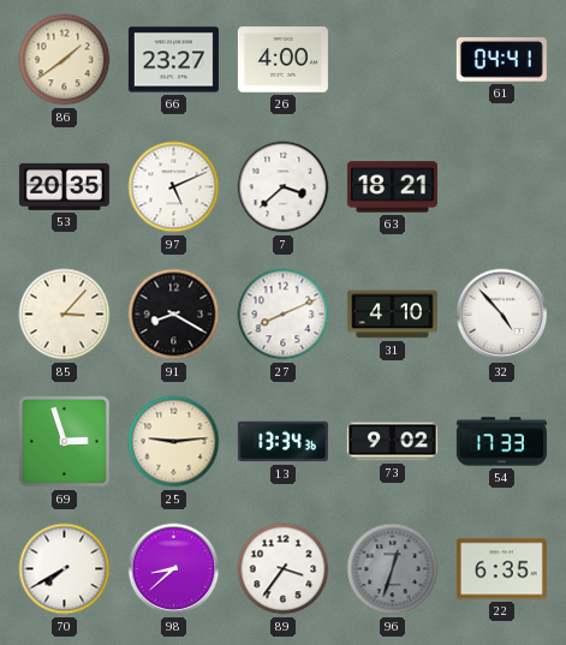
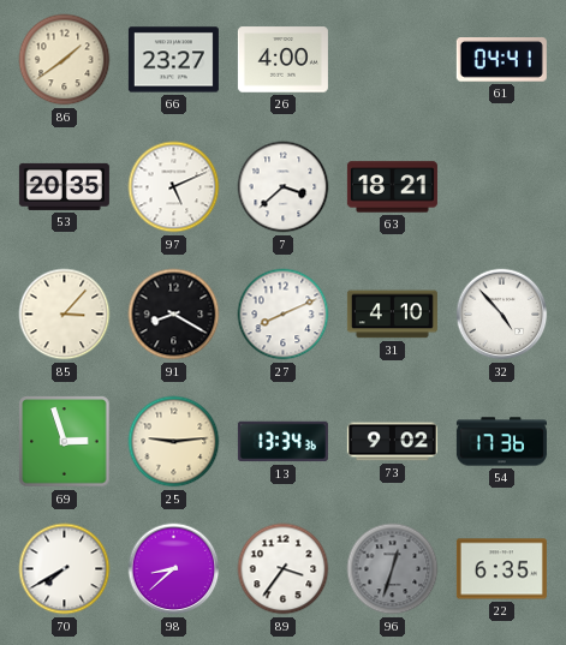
54: 17:33 -> 17:36 (501, 442)
